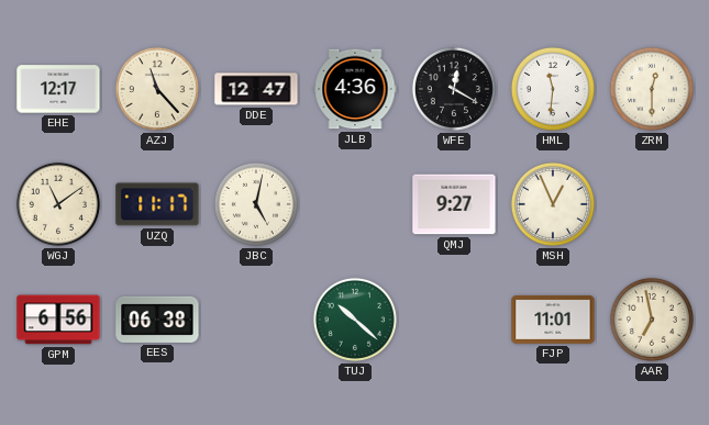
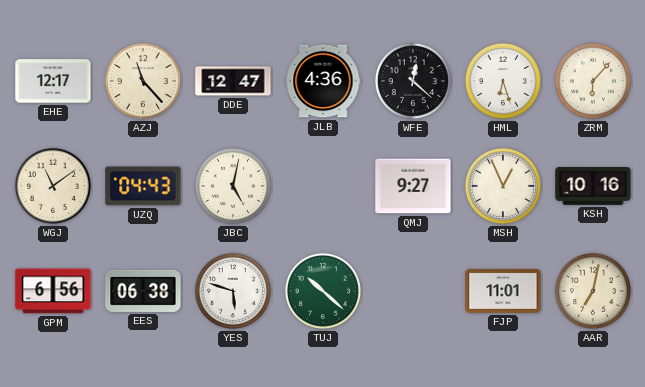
WFE: 12:20 -> 12:22 (413, 81)
HML: 11:31 -> 6:27 (503, 81)
ZRM: 12:30 -> 6:07 (593, 81)
UZQ: 11:17 -> 04:43 (143, 186)
KSH: none -> 10:16 (593, 187)
YES: none -> 5:48 (233, 291)
AAR: 6:58 -> 7:02 (593, 291)
